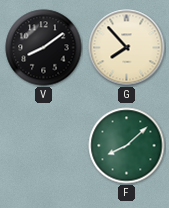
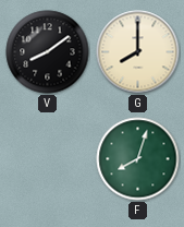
G: 7:53 -> 8:00 (138, 52)
F: 8:08 -> 8:03 (138, 159)
